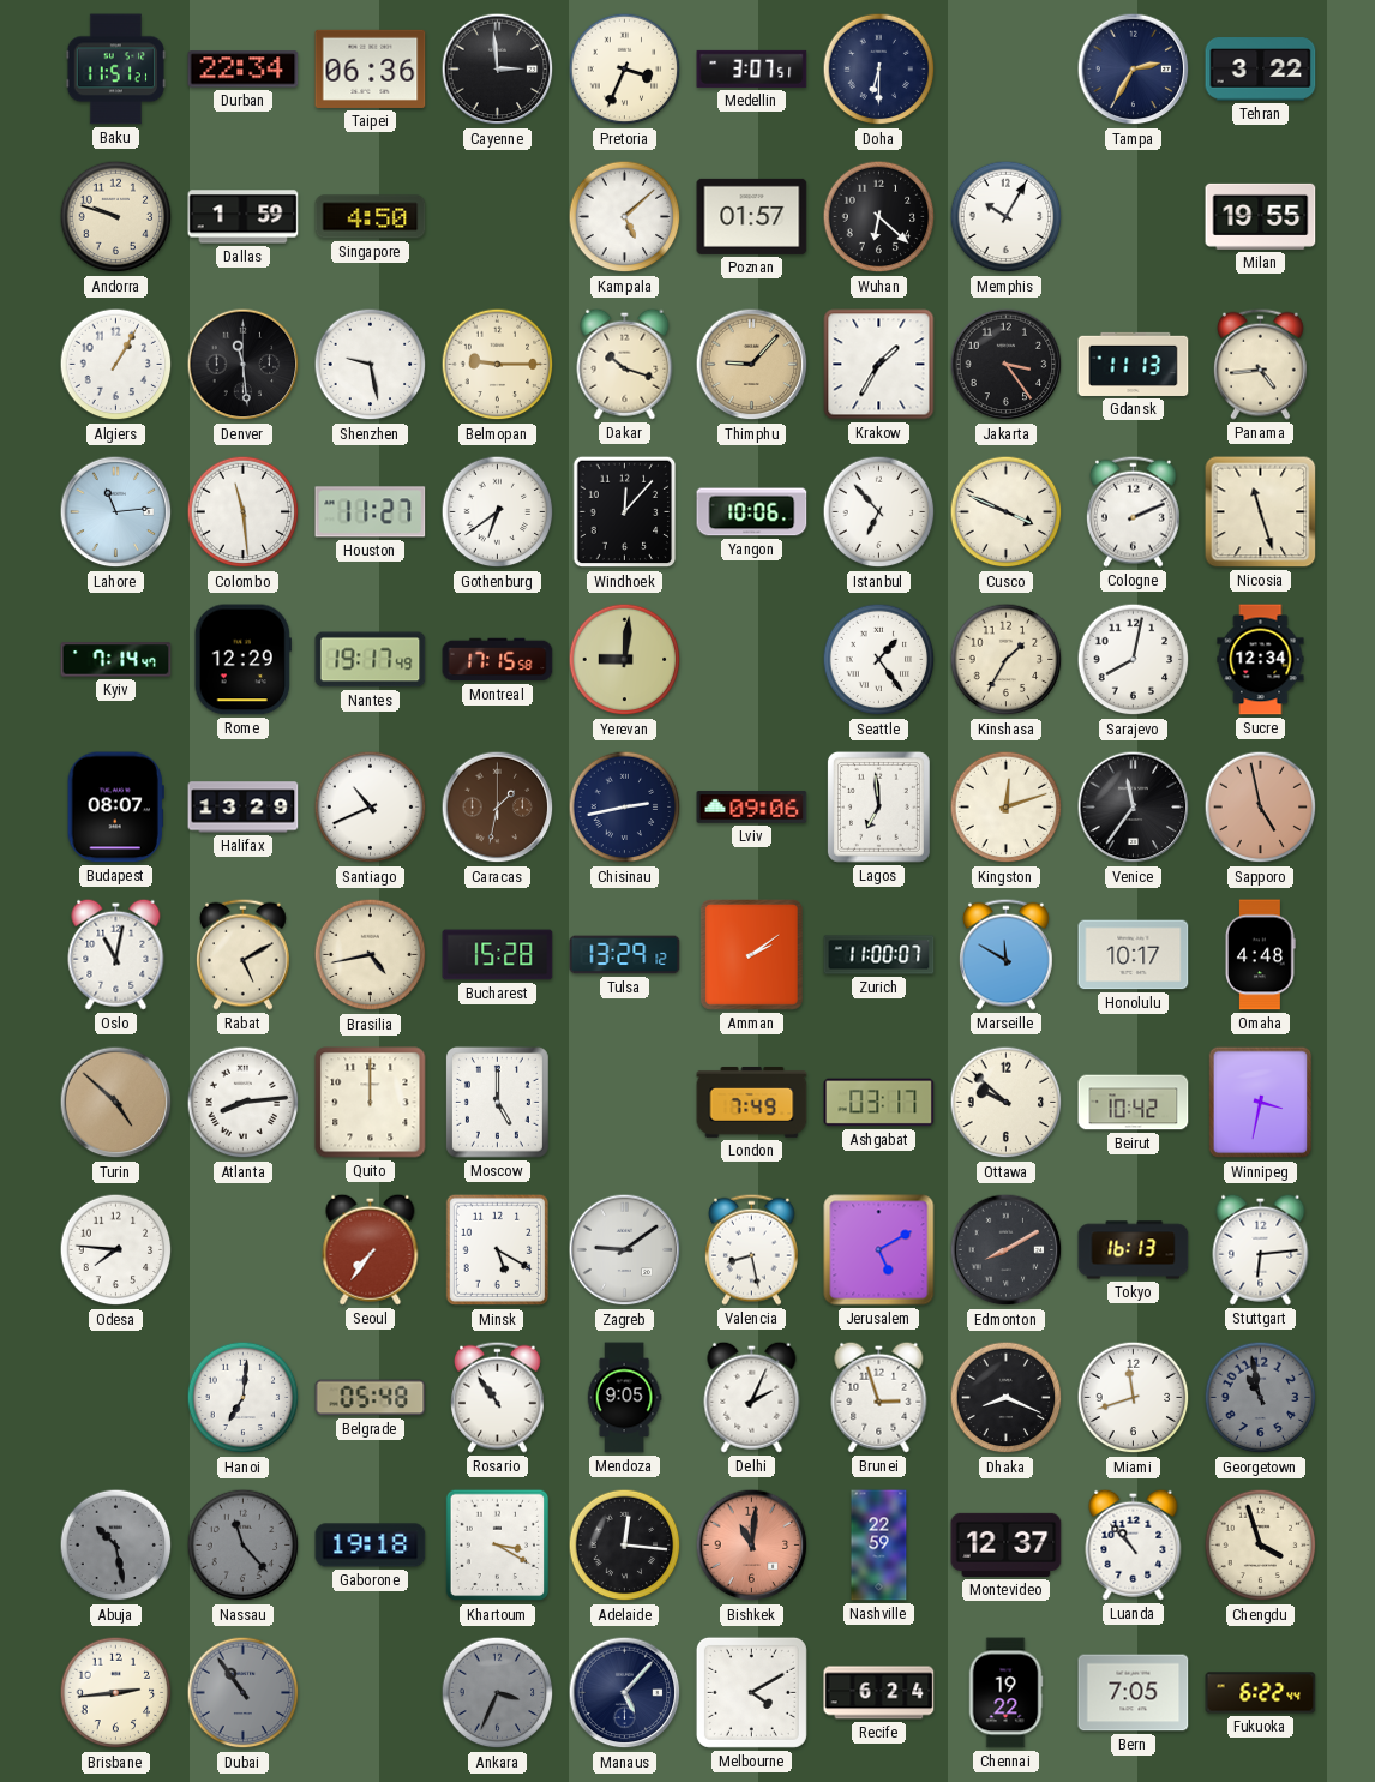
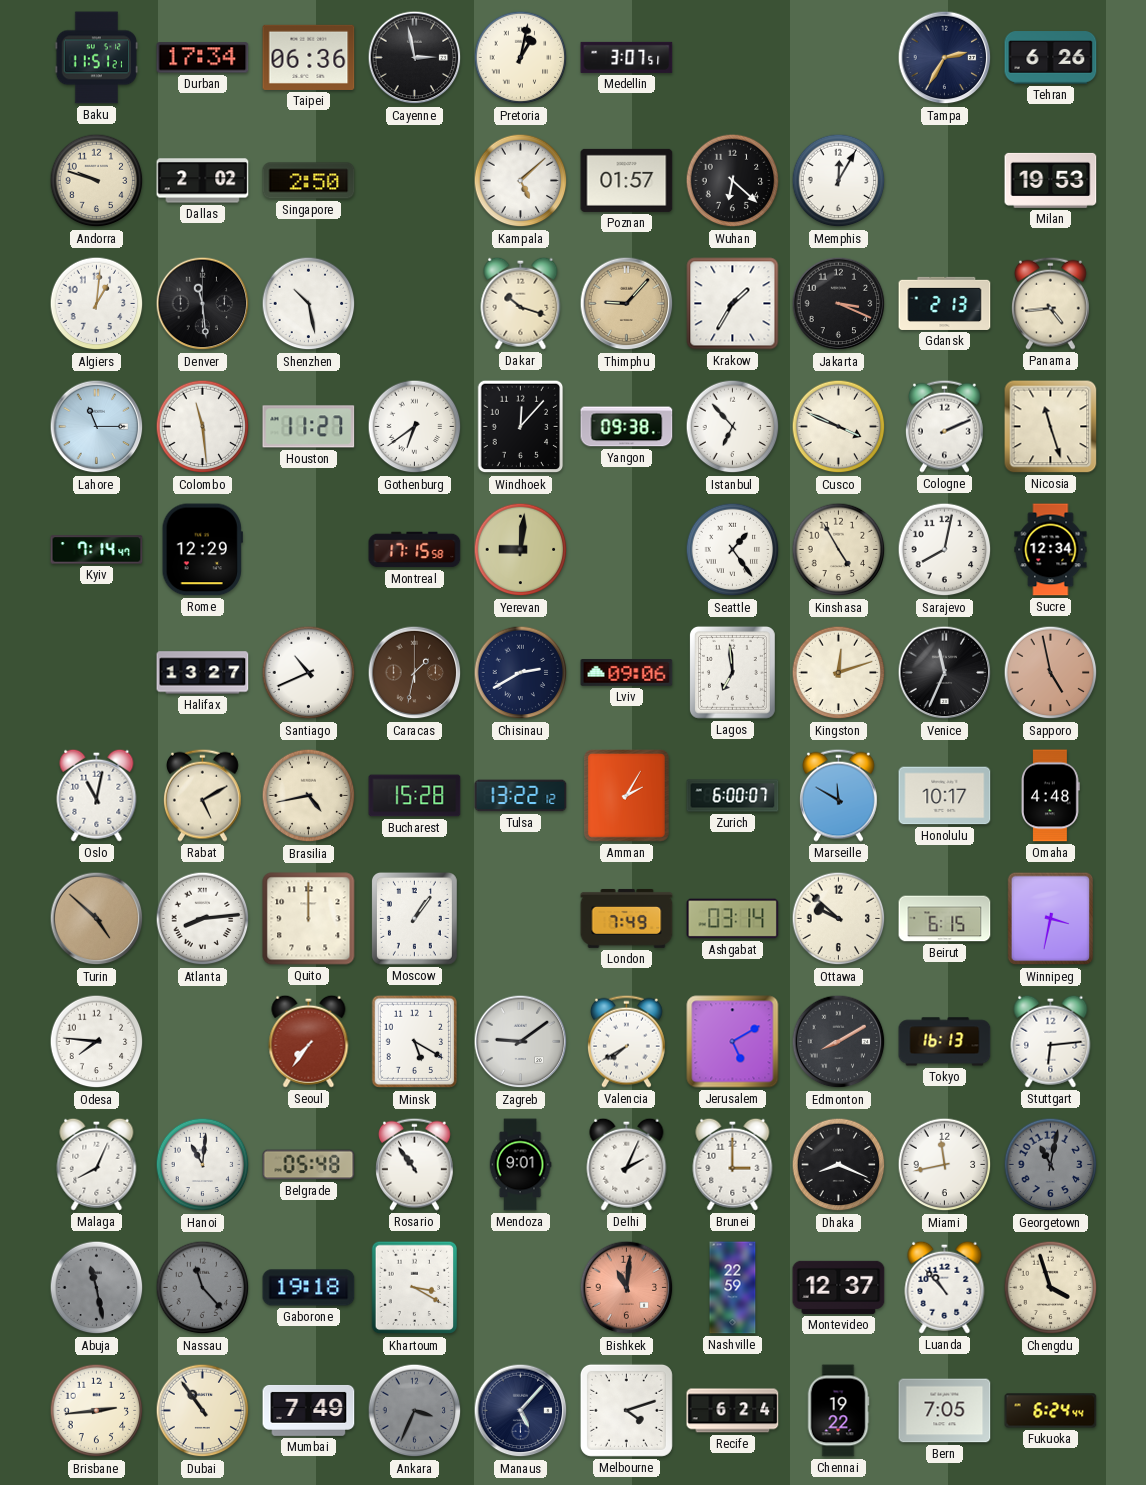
Durban: 22:34 -> 17:34 (203, 58)
Cayenne: 2:59 -> 2:58 (415, 58)
Pretoria: 3:34 -> 1:02 (521, 58)
Doha: 6:30 -> none (879, 70)
Tehran: 3:22 -> 6:26 (1051, 58)
Dallas: 1:59 -> 2:02 (203, 181)
Singapore: 4:50 -> 2:50 (309, 181)
Memphis: 10:05 -> 12:05 (839, 181)
Milan: 19:55 -> 19:53 (1051, 180)
Algiers: 1:05 -> 1:01 (97, 304)
Shenzhen: 9:28 -> 10:28 (309, 304)
Belmopan: 9:15 -> none (498, 365)
Jakarta: 3:24 -> 3:19 (839, 304)
Gdansk: 11:13 -> 2:13 (945, 303)
Lahore: 11:14 -> 11:15 (97, 427)
Yangon: 10:06 -> 09:38 (627, 427)
Nantes: 19:17 -> none (371, 660)
Kinshasa: 1:35 -> 4:55 (839, 550)
Budapest: 08:07 -> none (115, 808)
Halifax: 13:29 -> 13:27 (203, 673)
Chisinau: 2:43 -> 2:40 (521, 673)
Venice: 11:36 -> 11:34 (945, 673)
Tulsa: 13:29 -> 13:22 (521, 796)
Amman: 2:09 -> 2:05 (626, 795)
Zurich: 11:00 -> 6:00 (733, 796)
Moscow: 5:00 -> 1:06 (414, 918)
Ashgabat: 03:17 -> 03:14 (733, 919)
Beirut: 10:42 -> 6:15 (945, 919)
Valencia: 8:28 -> 7:40 (626, 1041)
Malaga: none -> 8:04 (97, 1164)
Hanoi: 7:01 -> 11:01 (203, 1165)
Mendoza: 9:05 -> 9:01 (520, 1165)
Brunei: 2:57 -> 3:00 (733, 1164)
Miami: 11:42 -> 11:43 (945, 1165)
Georgetown: 10:58 -> 11:02 (1051, 1165)
Abuja: 10:28 -> 11:28 (97, 1288)
Adelaide: 12:16 -> none (625, 1546)
Dubai dial: grey -> cream (203, 1411)
Mumbai: none -> 7:49 (309, 1411)
Melbourne: 4:10 -> 4:12 (626, 1410)
Fukuoka: 6:22 -> 6:24 (1051, 1411)
